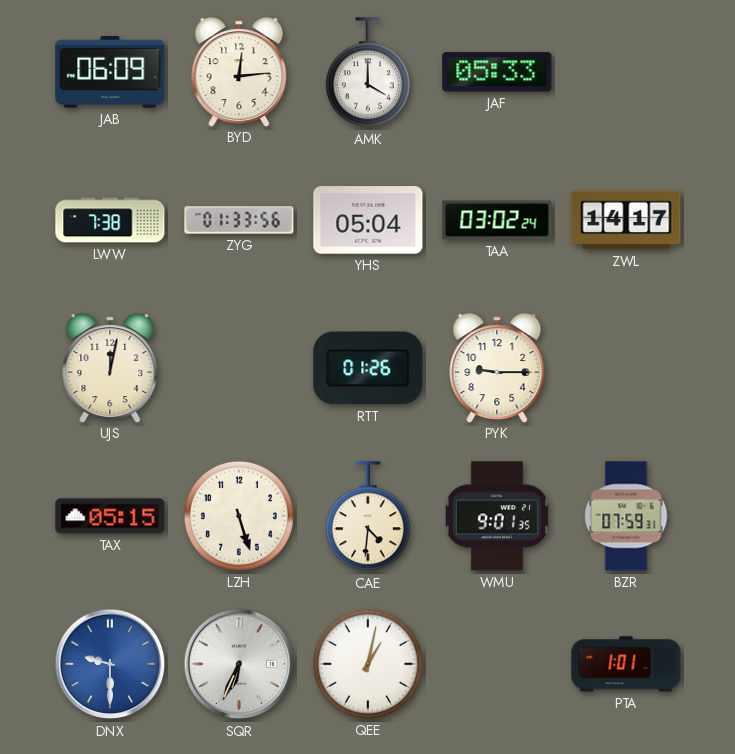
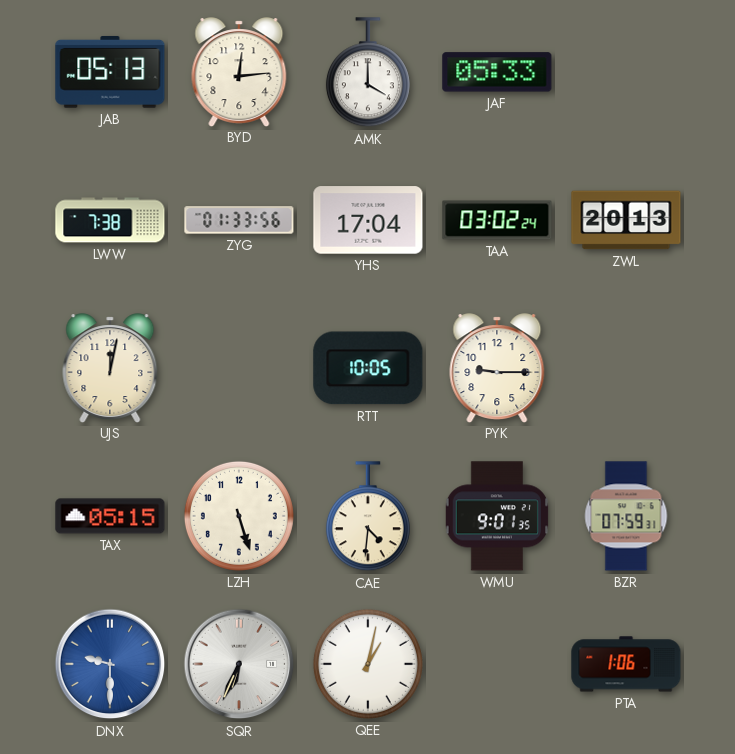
JAB: 06:09 -> 05:13 (110, 72)
YHS: 05:04 -> 17:04 (368, 220)
ZWL: 14:17 -> 20:13 (626, 220)
RTT: 01:26 -> 10:05 (368, 368)
PTA: 1:01 -> 1:06 (626, 664)
